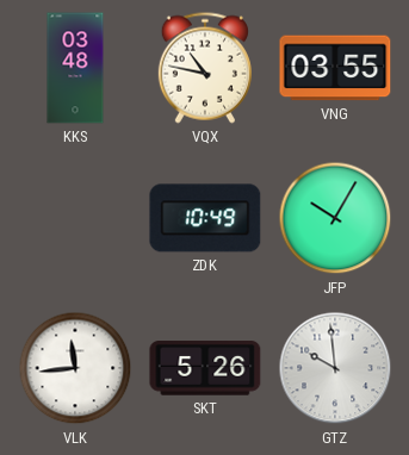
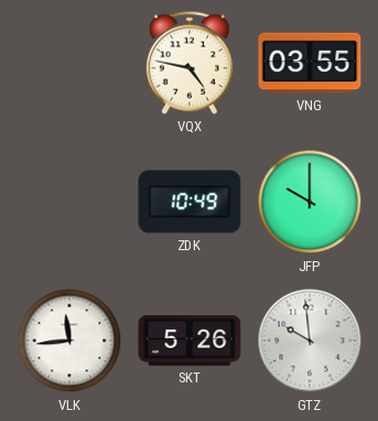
KKS: 03:48 -> none (75, 68)
VQX: 10:47 -> 4:47 (190, 63)
JFP: 10:05 -> 10:00 (310, 202)
